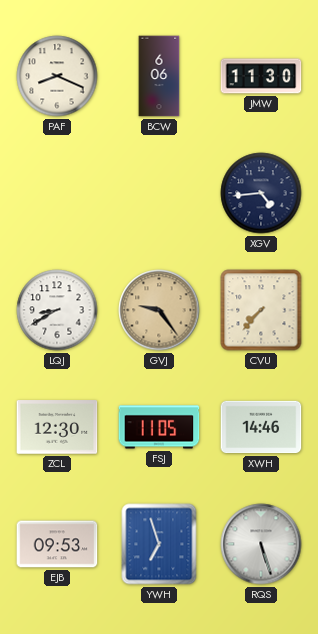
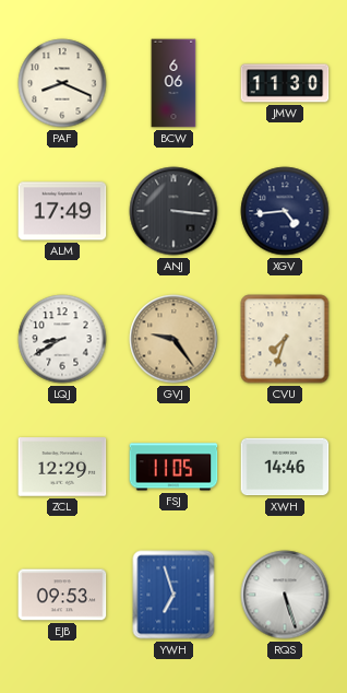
ALM: none -> 17:49 (62, 211)
ANJ: none -> 3:16 (174, 211)
CVU: 7:37 -> 7:33 (285, 339)
ZCL: 12:30 -> 12:29 (62, 467)
